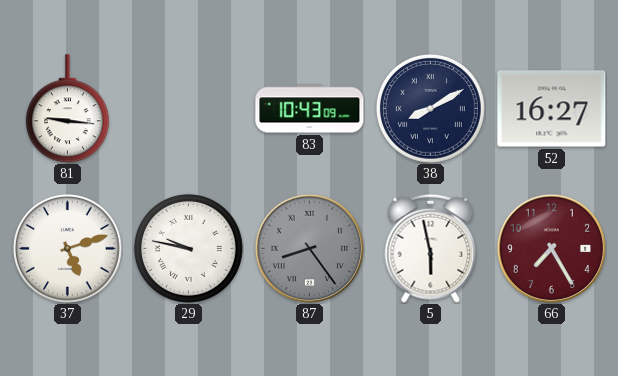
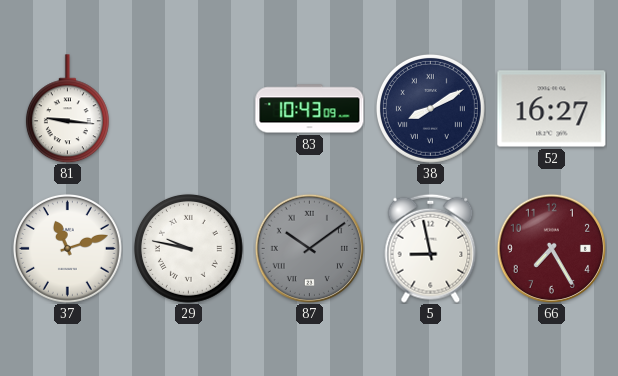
37: 5:12 -> 11:12 (67, 248)
87: 8:24 -> 10:09 (309, 248)
5: 5:58 -> 8:58 (431, 248)
